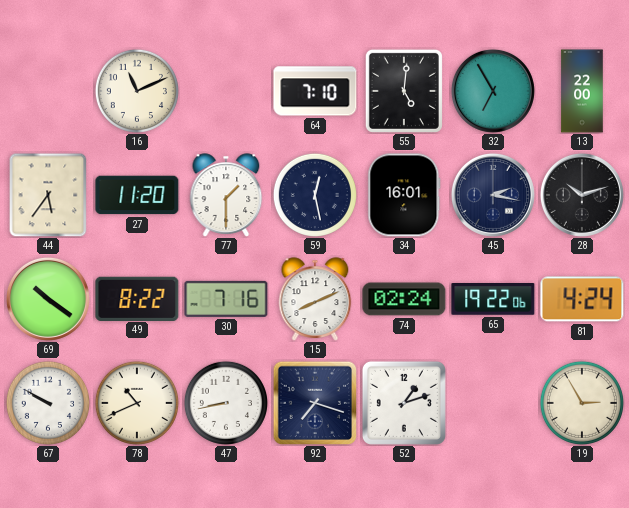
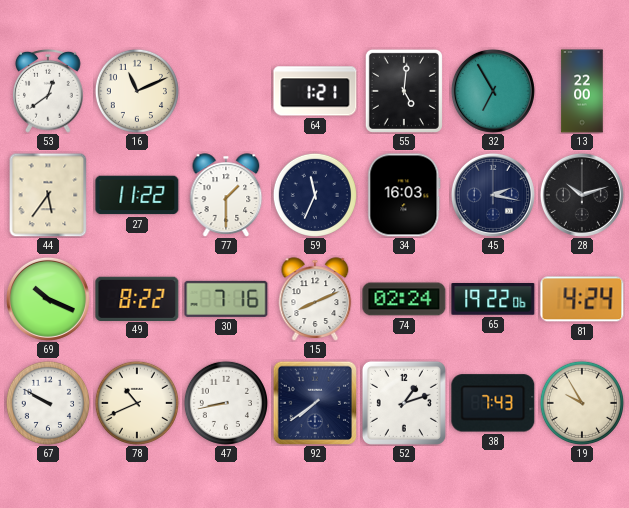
53: none -> 12:39 (48, 91)
64: 7:10 -> 1:21 (315, 91)
27: 11:20 -> 11:22 (137, 195)
59: 12:28 -> 11:34 (315, 195)
34: 16:01 -> 16:03 (404, 195)
69: 10:21 -> 10:19 (48, 299)
92: 7:18 -> 7:39 (314, 402)
38: none -> 7:43 (493, 403)
19: 2:55 -> 9:55 (582, 403)
